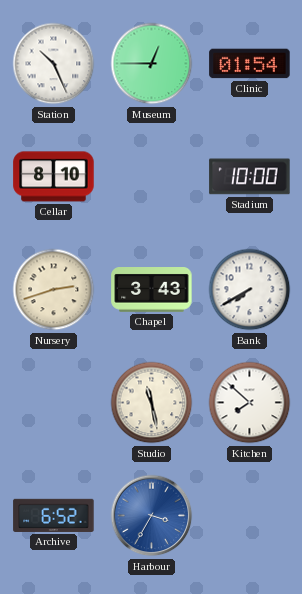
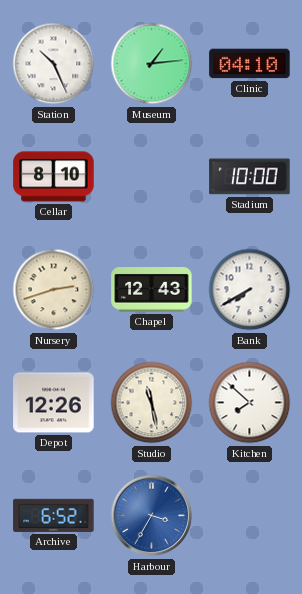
Museum: 12:45 -> 1:14 (152, 64)
Clinic: 01:54 -> 04:10 (250, 64)
Chapel: 3:43 -> 12:43 (152, 290)
Depot: none -> 12:26 (54, 403)
